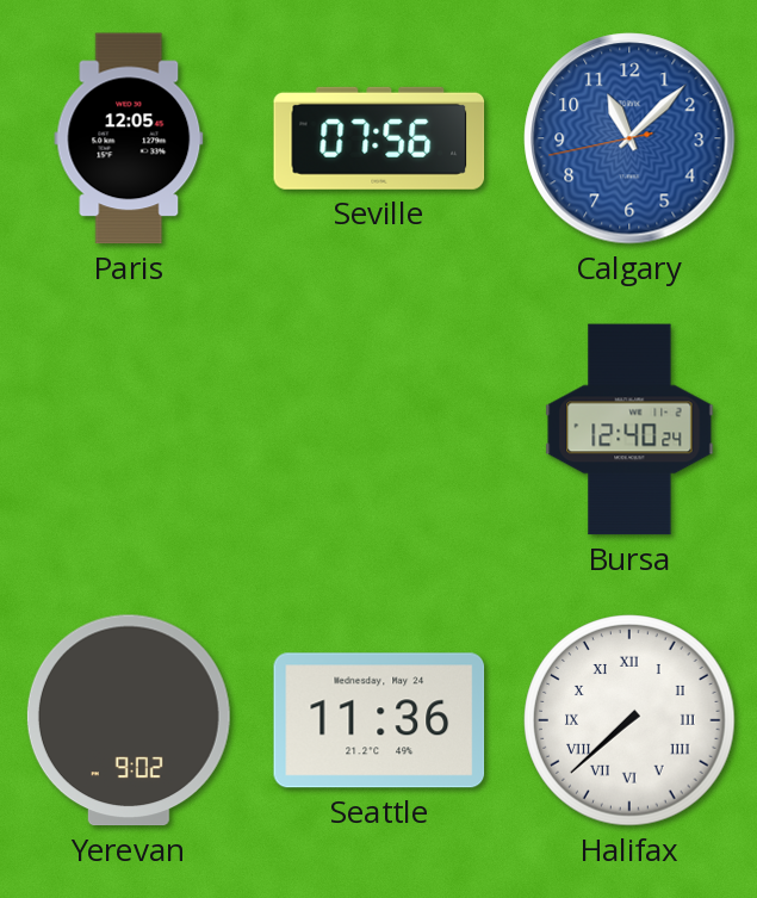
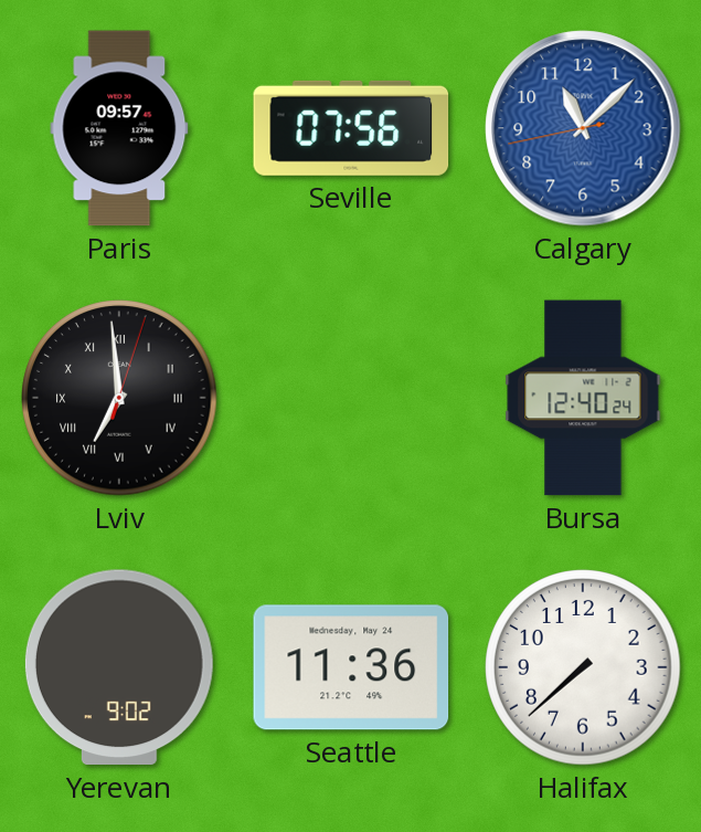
Paris: 12:05 -> 09:57 (119, 128)
Lviv: none -> 6:59 (119, 398)
Halifax numerals: Roman -> Arabic (583, 667)
